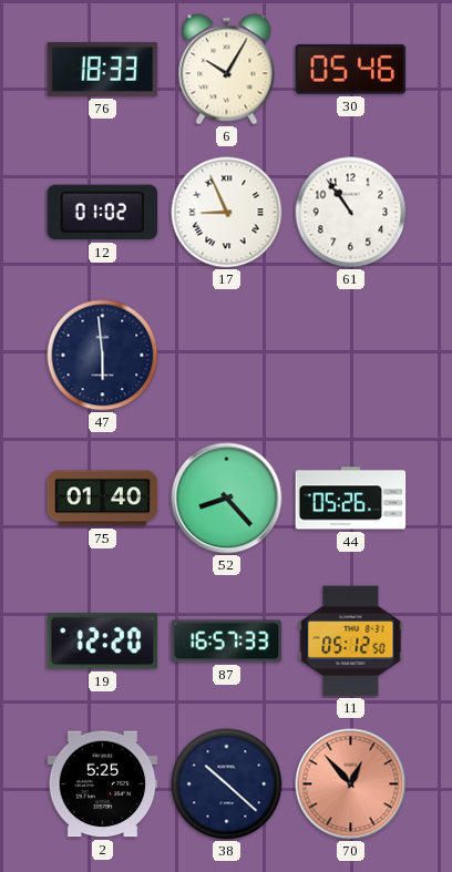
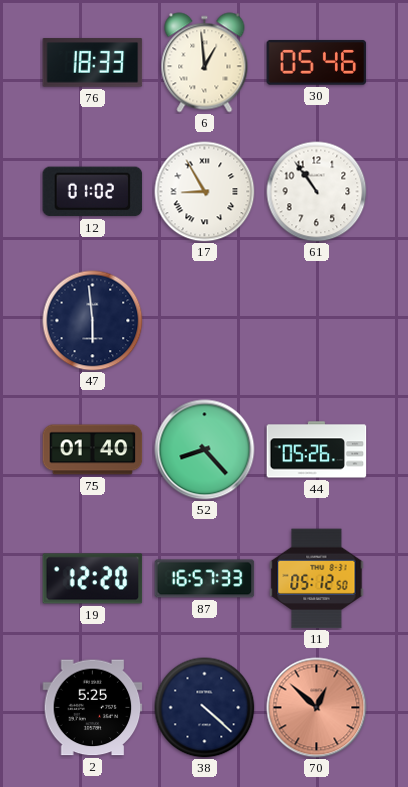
6: 10:05 -> 12:59 (205, 63)
17: 8:56 -> 8:55 (205, 192)
38: 10:22 -> 4:22 (205, 708)
70: 12:53 -> 12:52 (317, 708)
